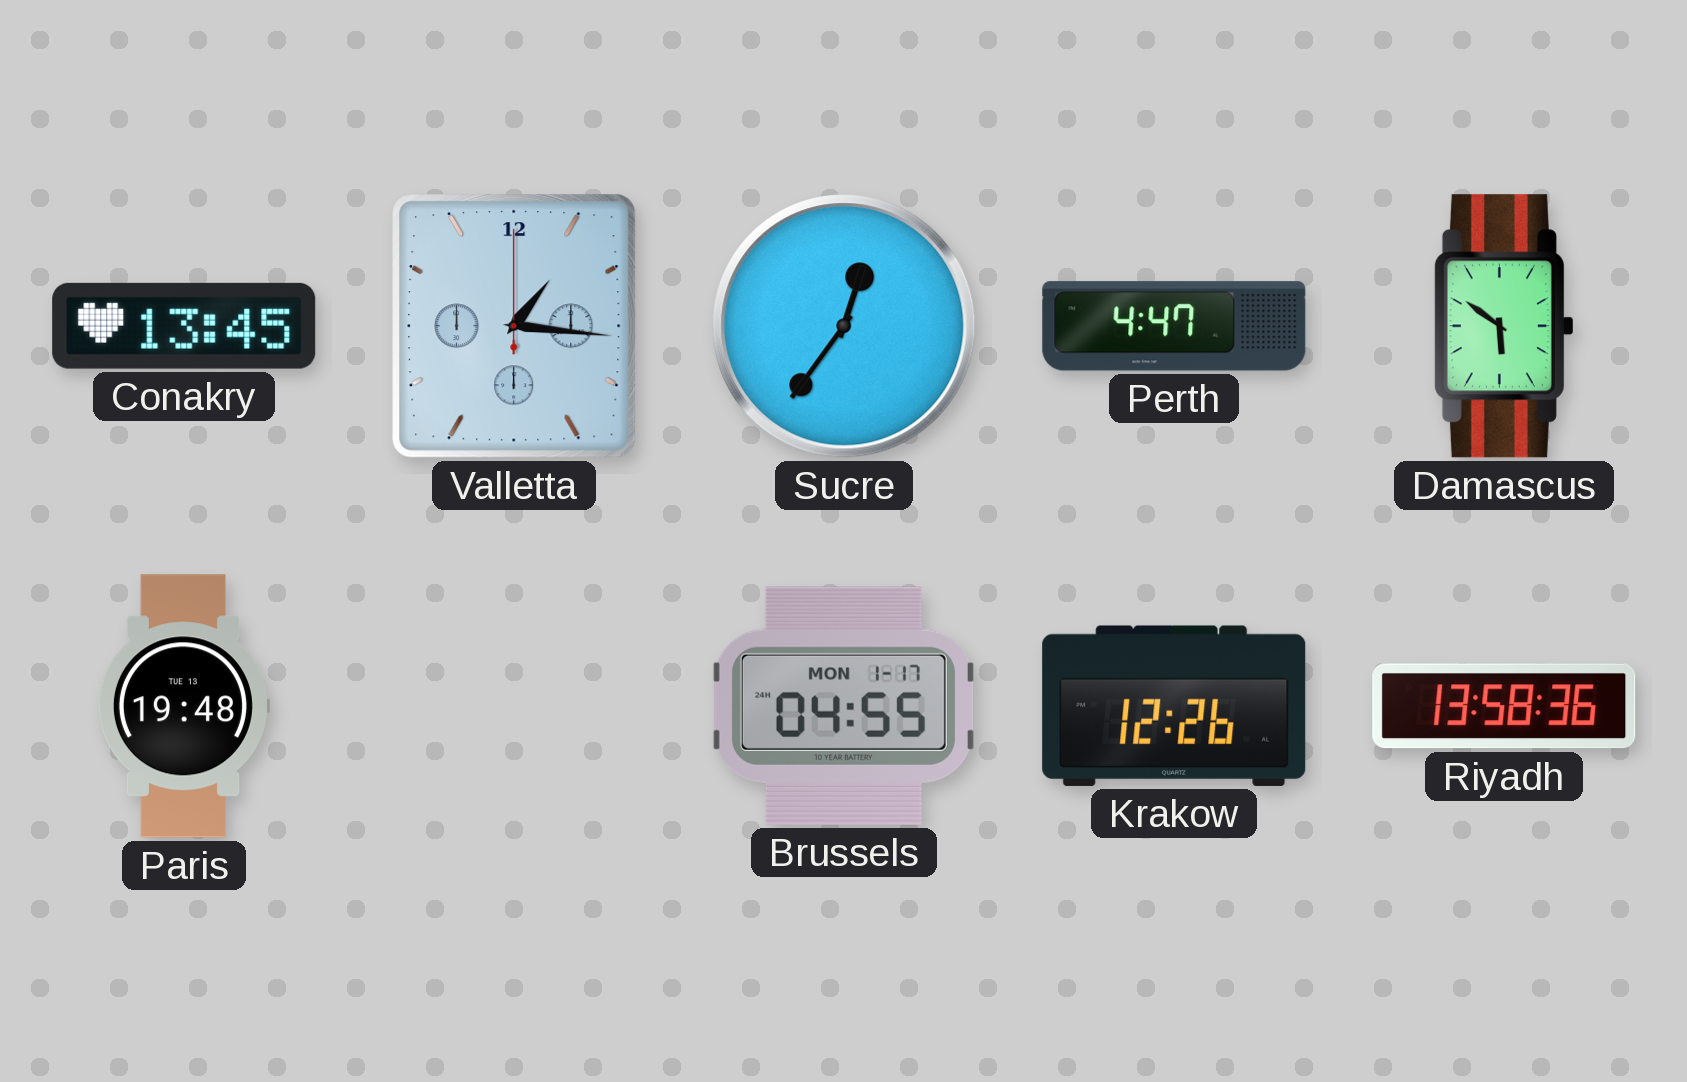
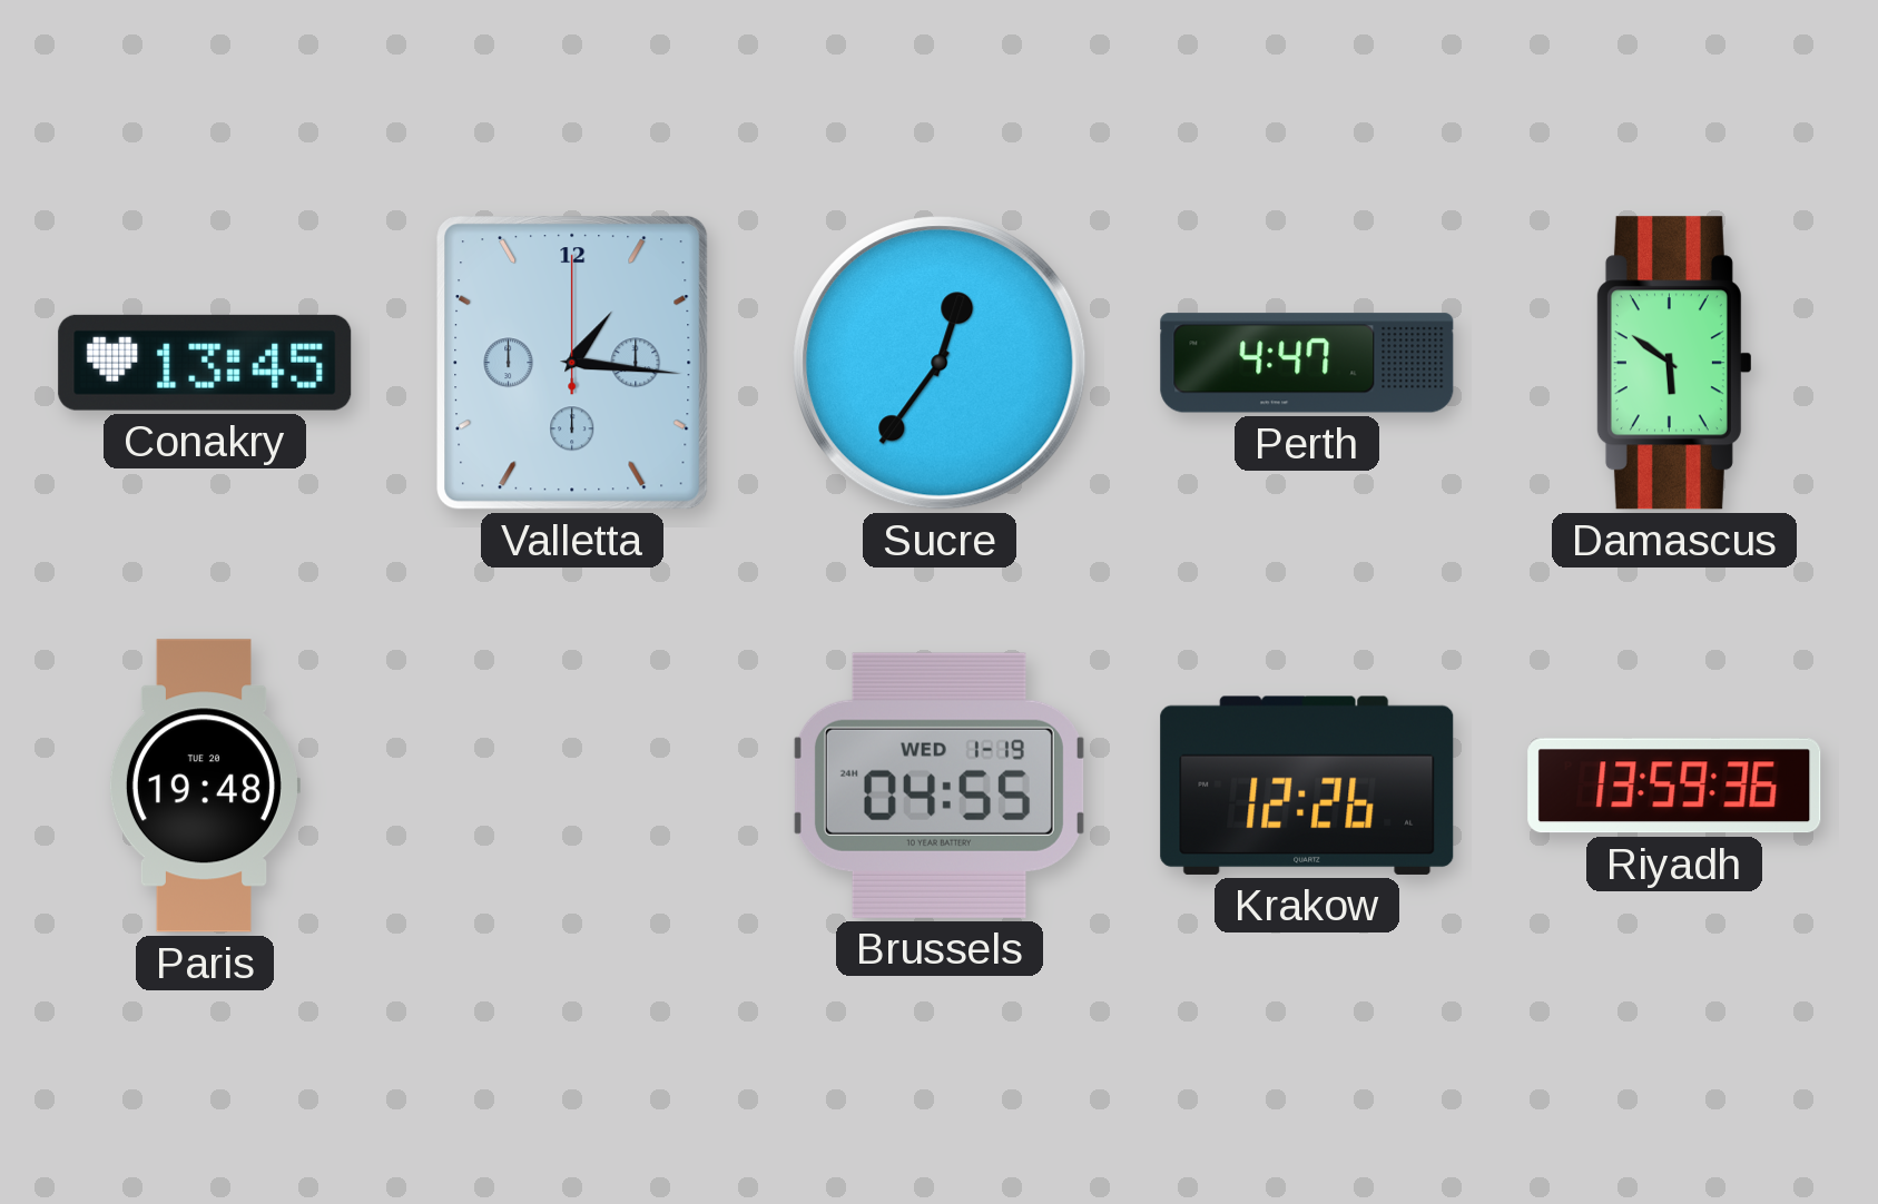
Paris date: TUE 13 -> TUE 20 (204, 786)
Brussels date: MON 1-17 -> WED 1-19 (940, 786)
Riyadh: 13:58 -> 13:59 (1674, 786)
